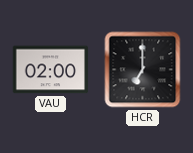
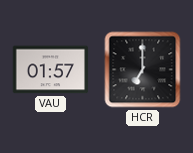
VAU: 02:00 -> 01:57 (51, 70)
